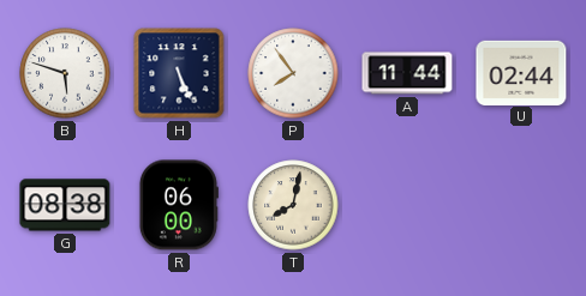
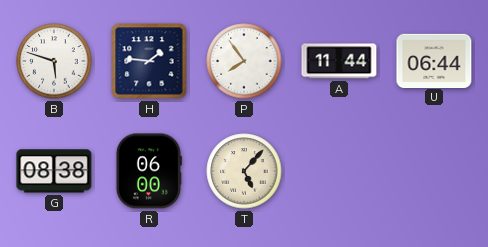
H: 5:26 -> 1:46 (149, 61)
U: 02:44 -> 06:44 (434, 60)
T: 8:02 -> 5:07 (244, 171)
